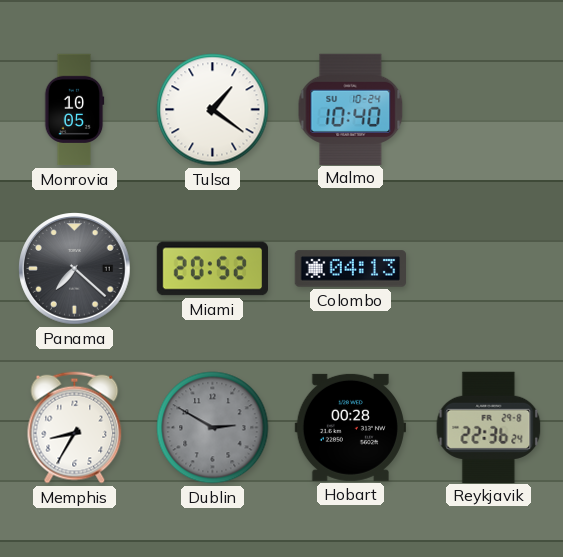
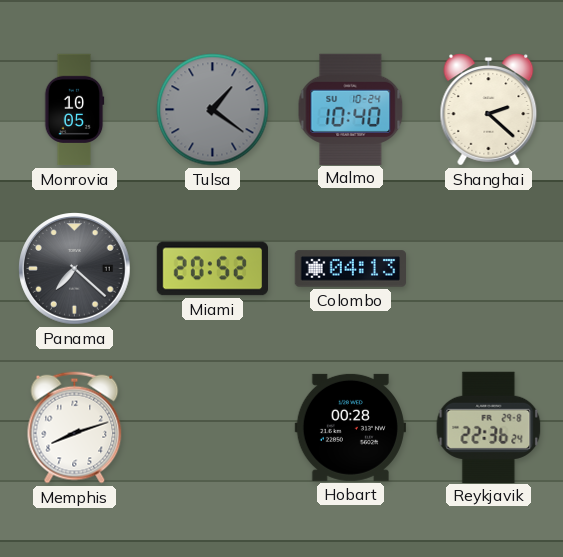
Tulsa dial: white -> grey (213, 110)
Shanghai: none -> 2:22 (489, 110)
Memphis: 8:35 -> 8:12 (75, 428)
Dublin: 2:50 -> none (213, 428)
